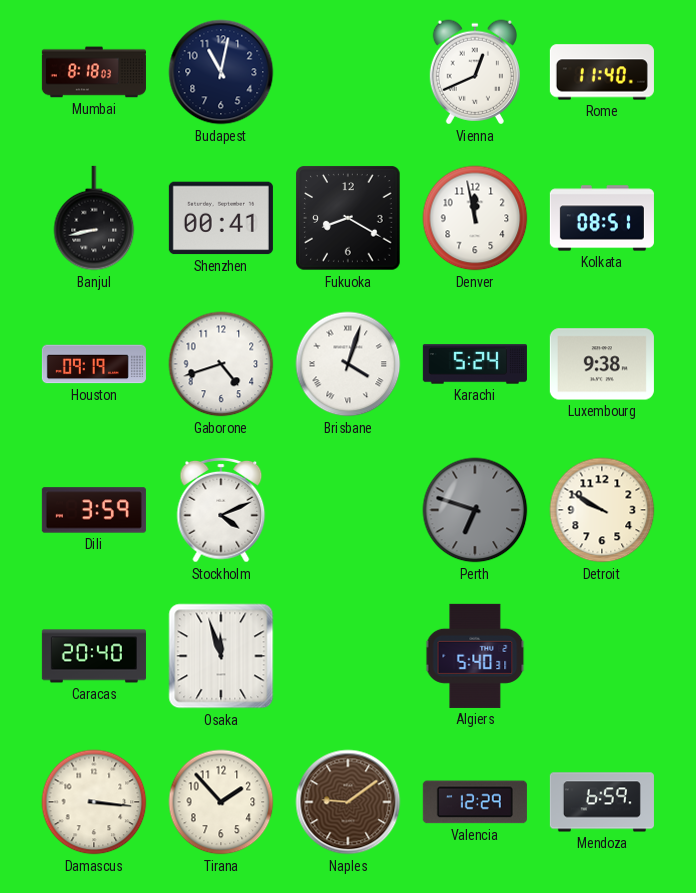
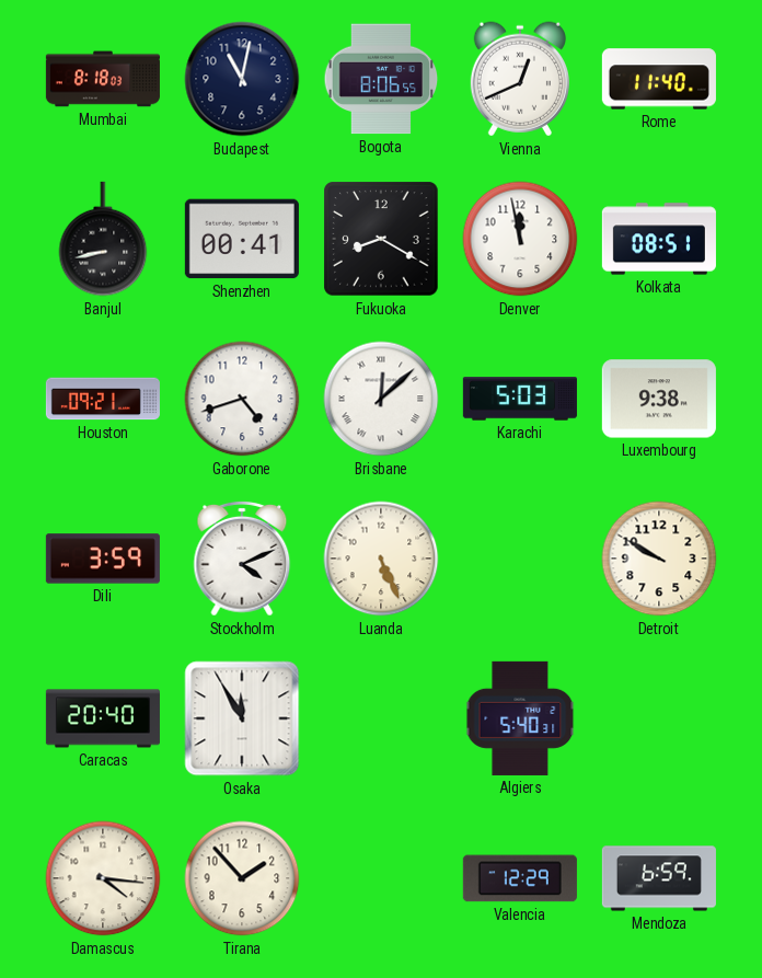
Bogota: none -> 8:06 (381, 79)
Houston: 09:19 -> 09:21 (103, 399)
Brisbane: 4:03 -> 12:08 (381, 399)
Karachi: 5:24 -> 5:03 (520, 399)
Luanda: none -> 5:26 (381, 559)
Perth: 6:48 -> none (475, 510)
Osaka: 11:57 -> 11:55 (242, 718)
Damascus: 3:16 -> 4:16 (103, 878)
Naples: 9:09 -> none (348, 802)
